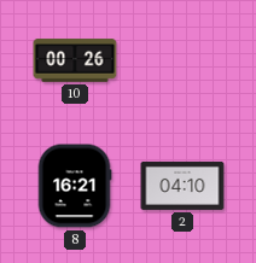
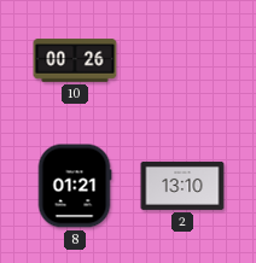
8: 16:21 -> 01:21 (75, 186)
2: 04:10 -> 13:10 (182, 186)
